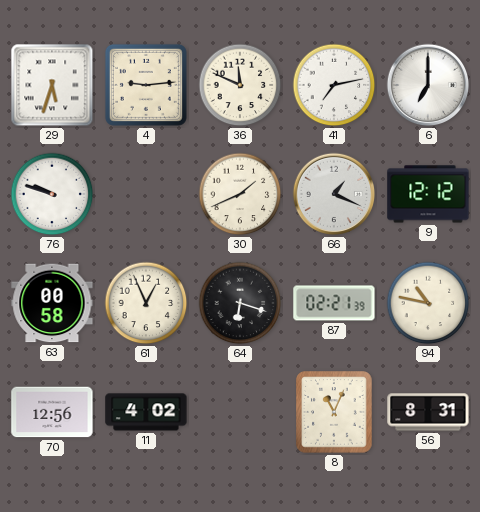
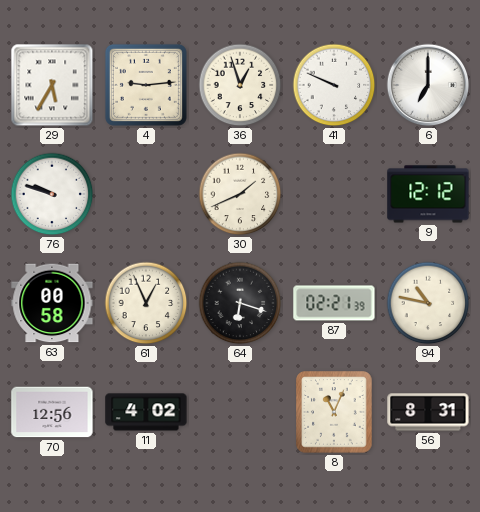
29: 5:33 -> 5:35 (52, 85)
36: 11:49 -> 12:57 (240, 85)
41: 7:13 -> 9:49 (334, 85)
66: 1:19 -> none (334, 194)
